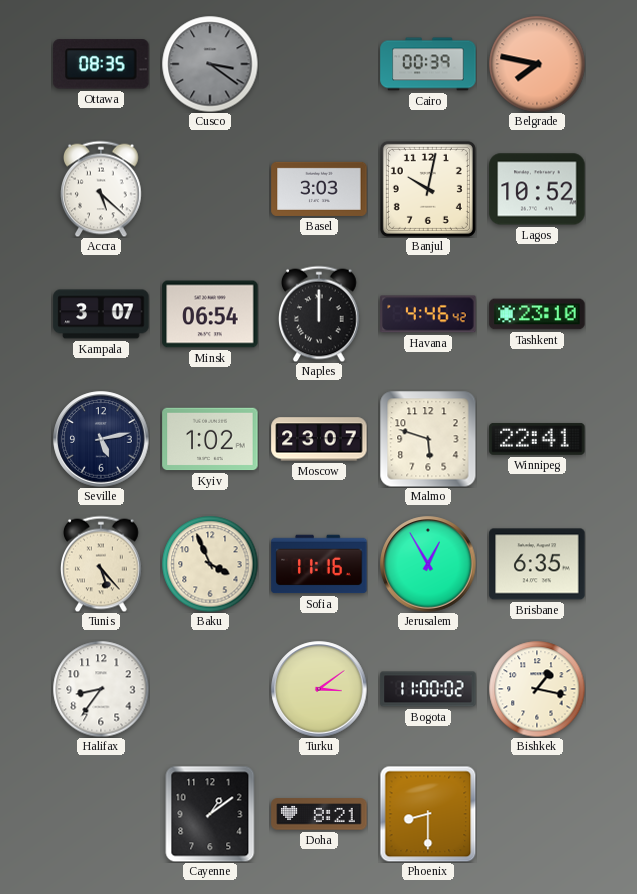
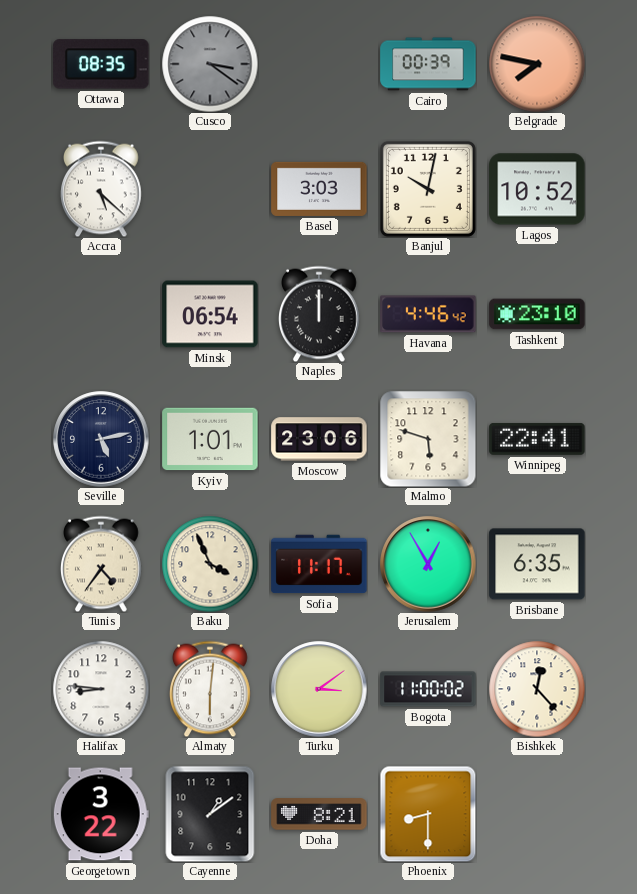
Kampala: 3:07 -> none (101, 314)
Kyiv: 1:02 -> 1:01 (210, 439)
Moscow: 23:07 -> 23:06 (319, 439)
Tunis: 5:23 -> 4:36 (102, 564)
Sofia: 11:16 -> 11:17 (319, 564)
Halifax: 8:36 -> 8:46 (101, 689)
Almaty: none -> 6:01 (211, 689)
Bishkek: 1:17 -> 12:23 (537, 689)
Georgetown: none -> 3:22 (101, 814)
